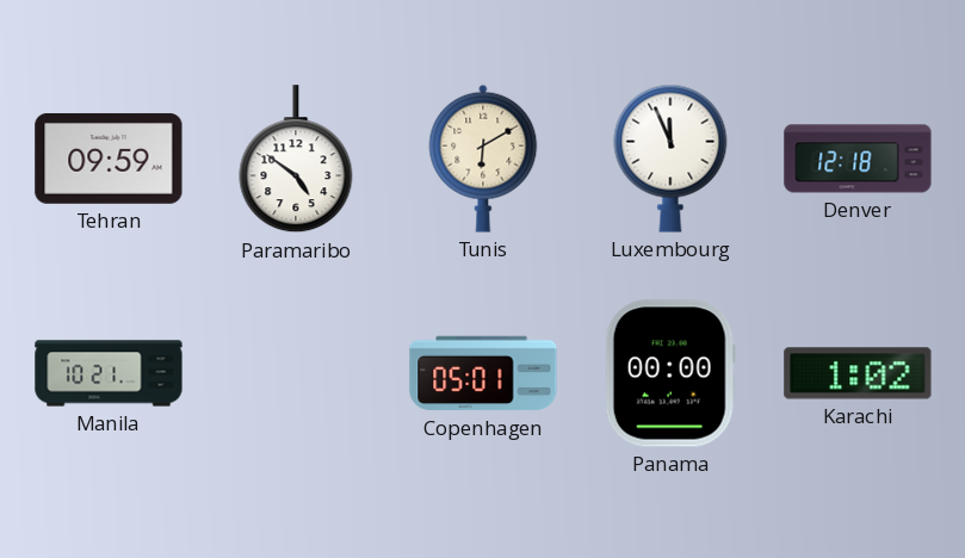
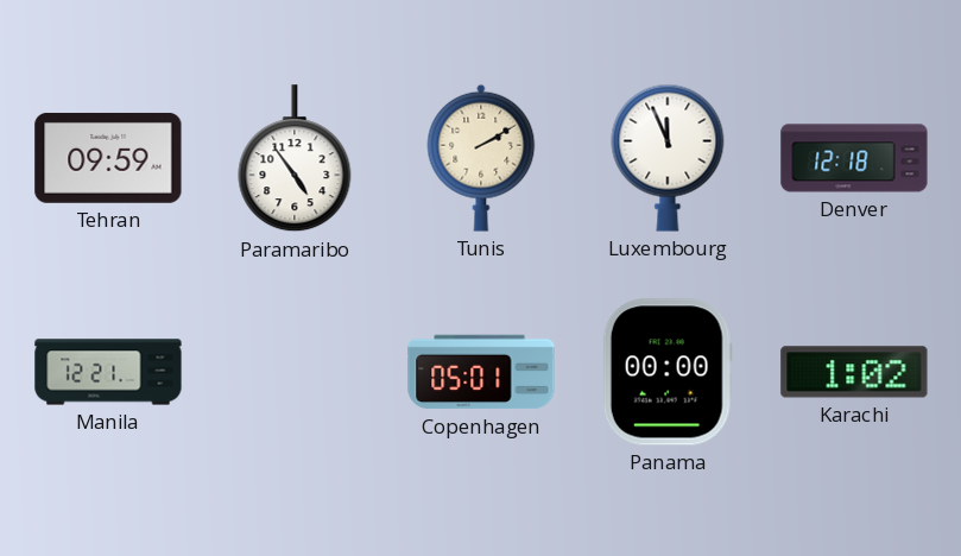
Paramaribo: 4:51 -> 4:54 (295, 159)
Tunis: 6:10 -> 2:10 (481, 158)
Manila: 10:21 -> 12:21 (108, 372)
